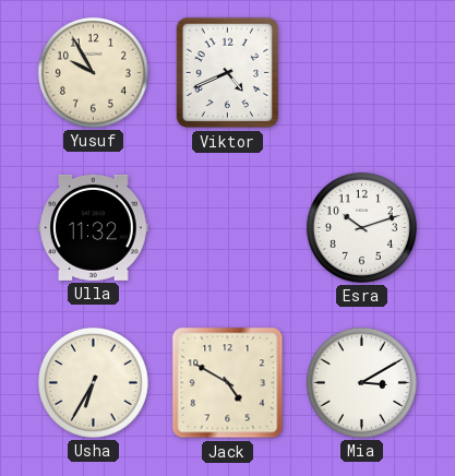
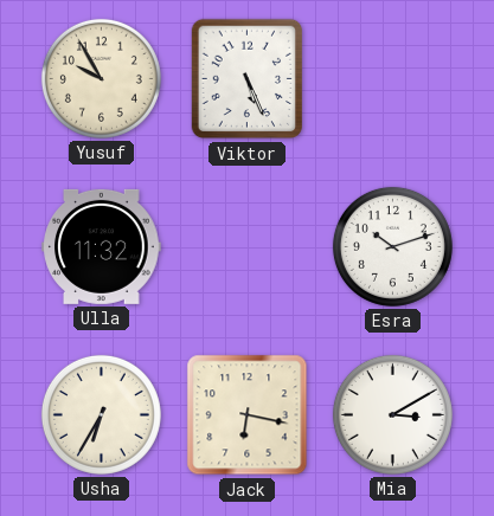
Viktor: 4:41 -> 5:26 (246, 79)
Jack: 4:50 -> 6:17 (248, 415)
